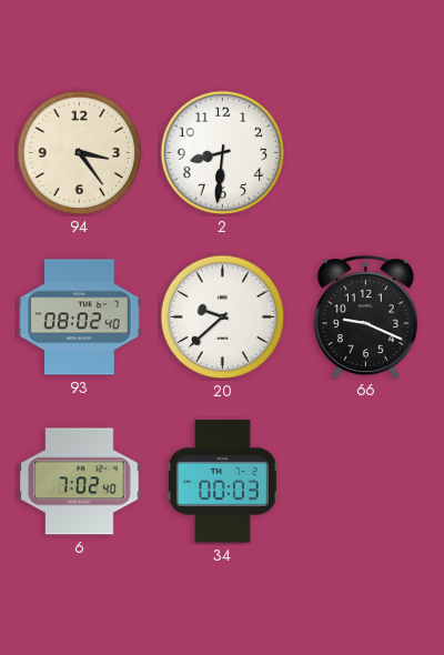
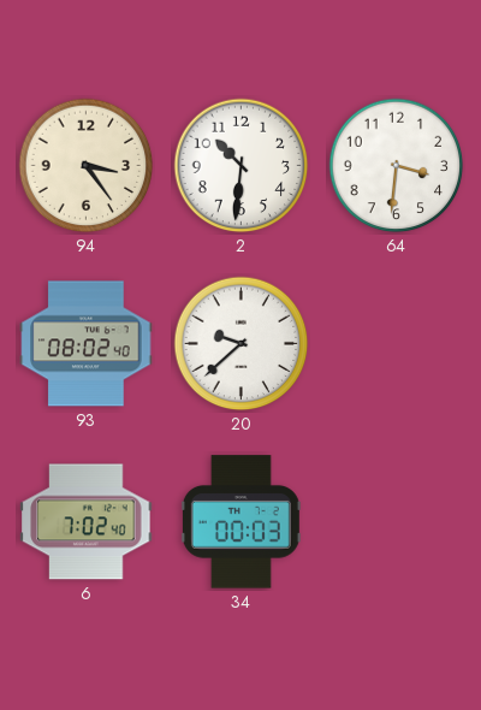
2: 8:31 -> 10:31 (242, 166)
64: none -> 3:31 (397, 166)
66: 9:19 -> none (365, 316)
